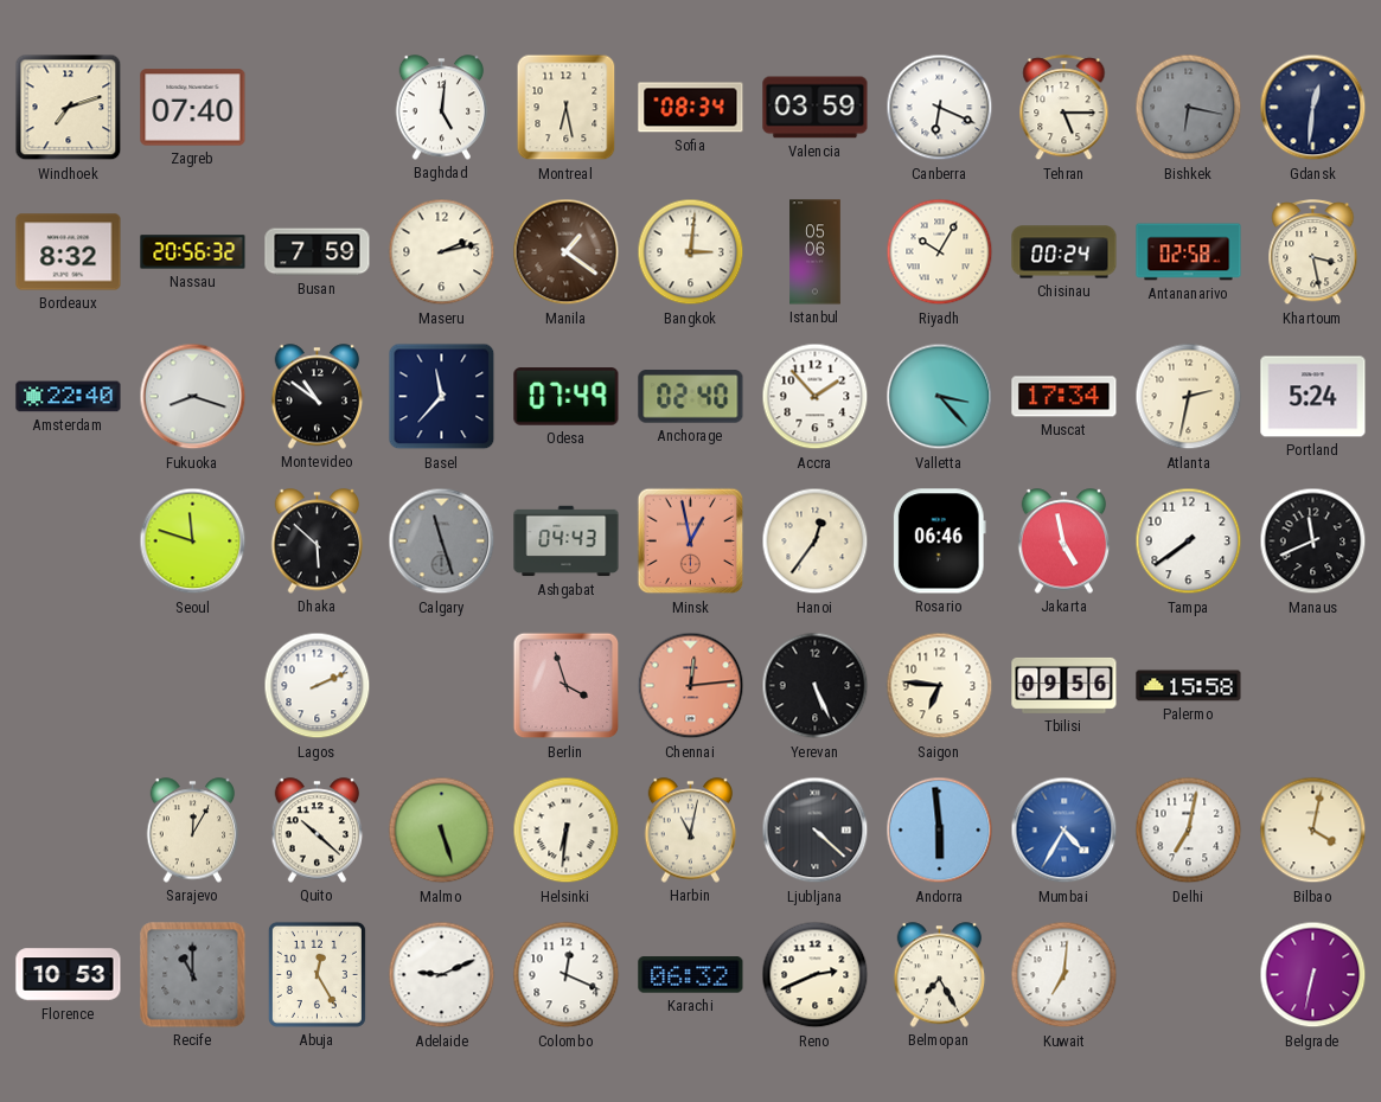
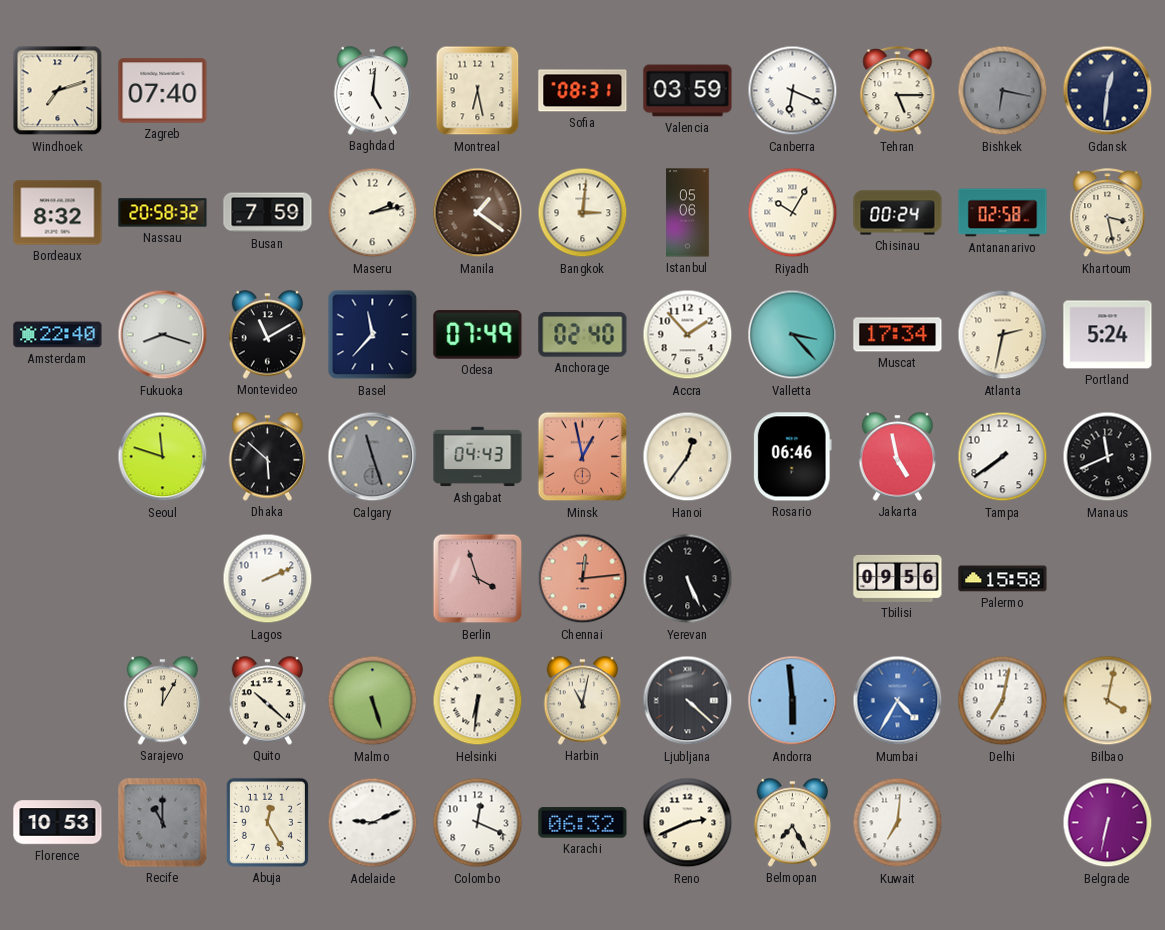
Sofia: 08:34 -> 08:31 (583, 91)
Nassau: 20:56 -> 20:58 (163, 213)
Montevideo: 10:51 -> 11:10 (268, 335)
Saigon: 6:46 -> none (940, 686)
